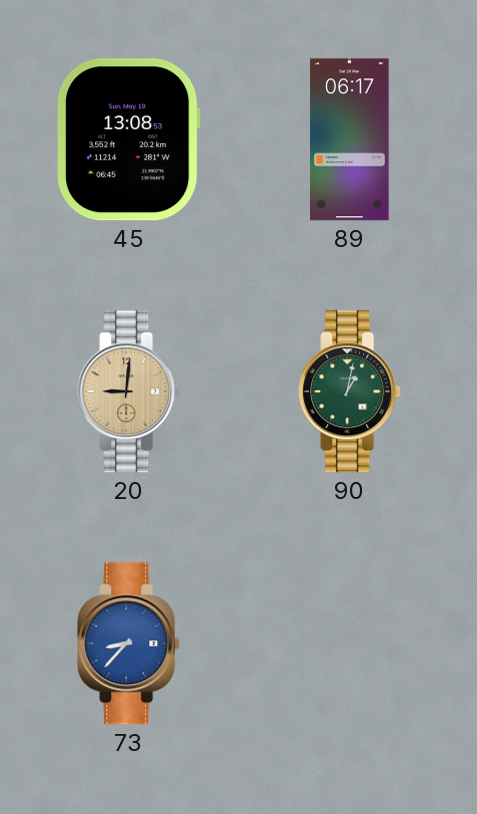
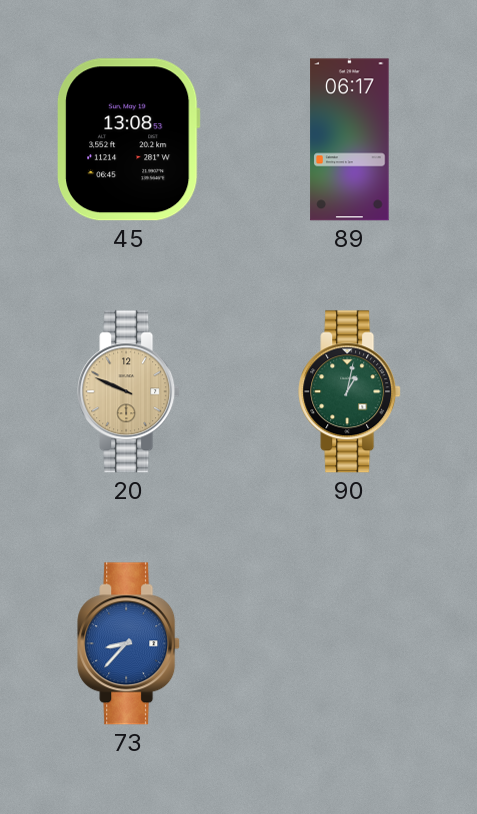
20: 9:01 -> 9:49 (129, 392)
